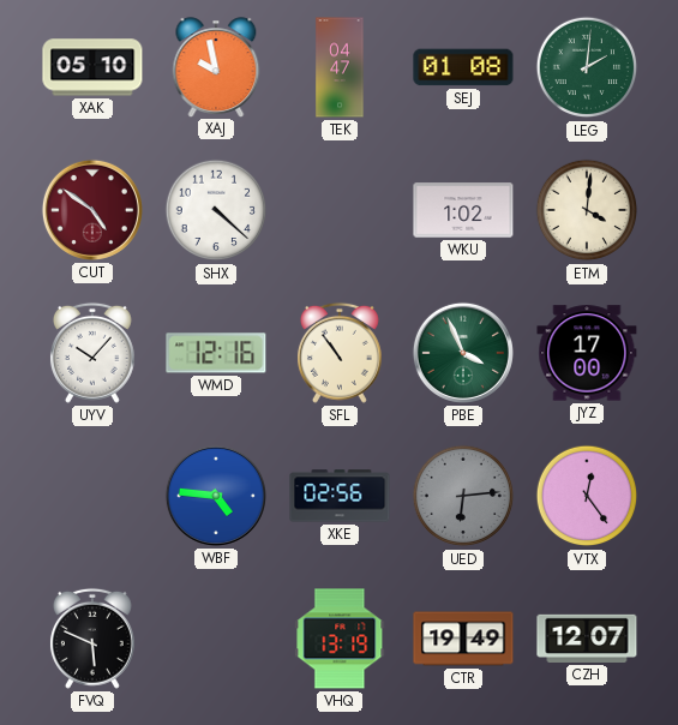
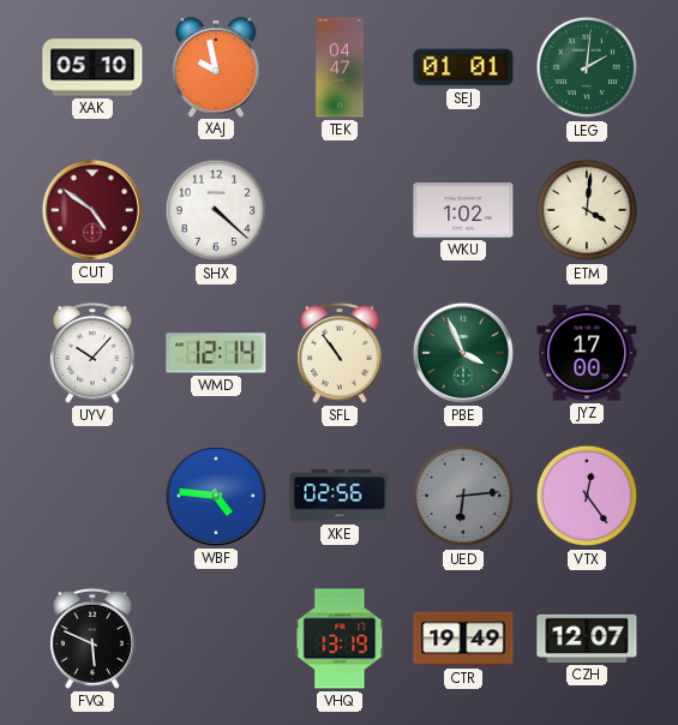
SEJ: 01:08 -> 01:01 (463, 67)
WMD: 12:16 -> 12:14 (216, 353)
